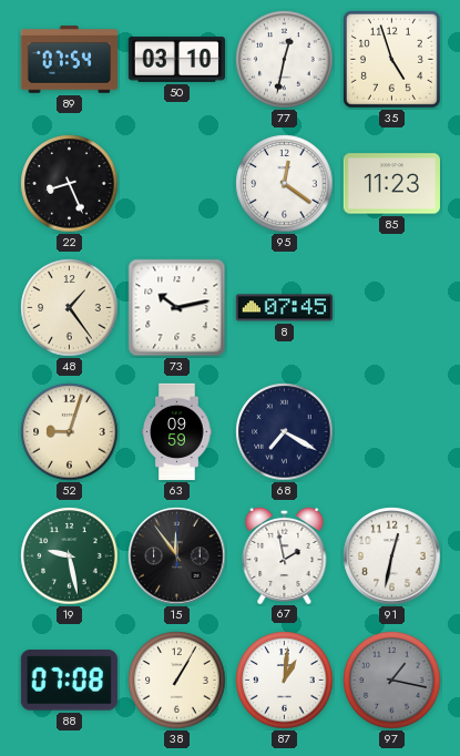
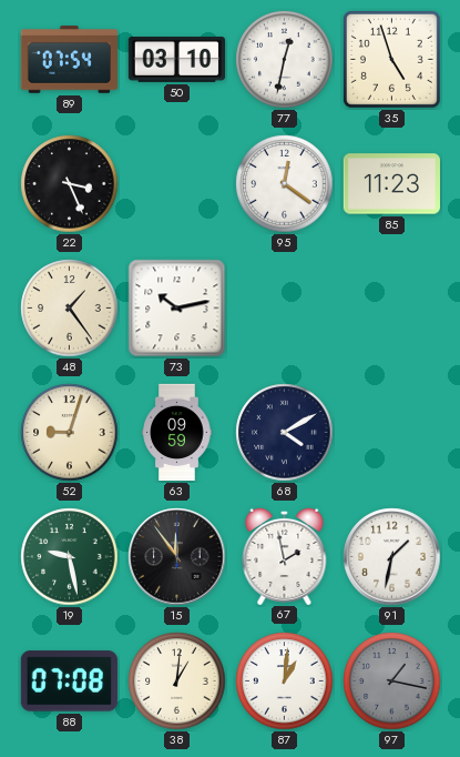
22: 8:26 -> 3:26 (70, 184)
8: 07:45 -> none (284, 308)
68: 7:20 -> 4:10 (285, 433)
91: 12:32 -> 1:32 (392, 557)
38: 1:05 -> 1:01 (177, 682)
